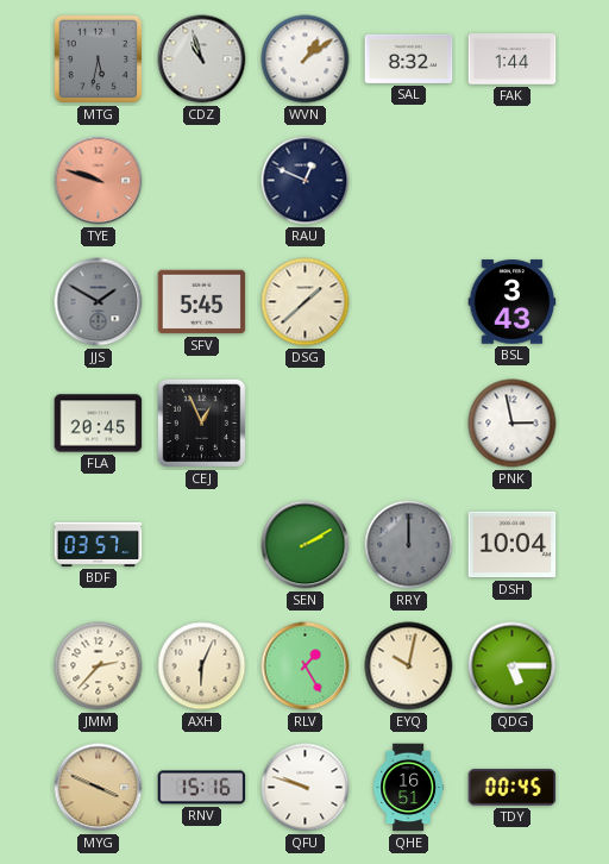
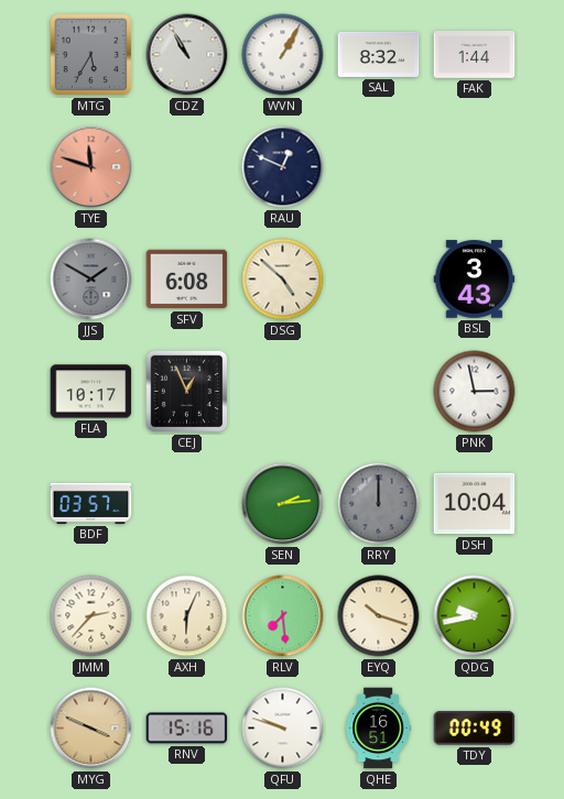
MTG: 5:32 -> 5:35 (91, 55)
CDZ: 10:57 -> 10:55 (187, 55)
WVN: 1:09 -> 1:05 (283, 55)
TYE: 9:48 -> 11:48 (91, 167)
SFV: 5:45 -> 6:08 (187, 280)
DSG: 1:38 -> 4:52 (283, 280)
FLA: 20:45 -> 10:17 (91, 392)
SEN: 2:10 -> 2:14 (283, 504)
RLV: 1:25 -> 7:29 (283, 616)
EYQ: 10:02 -> 10:18 (379, 616)
QDG: 5:15 -> 9:43 (475, 616)
TDY: 00:45 -> 00:49 (475, 729)
